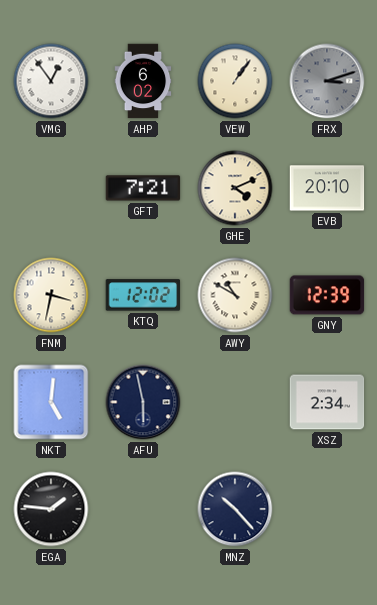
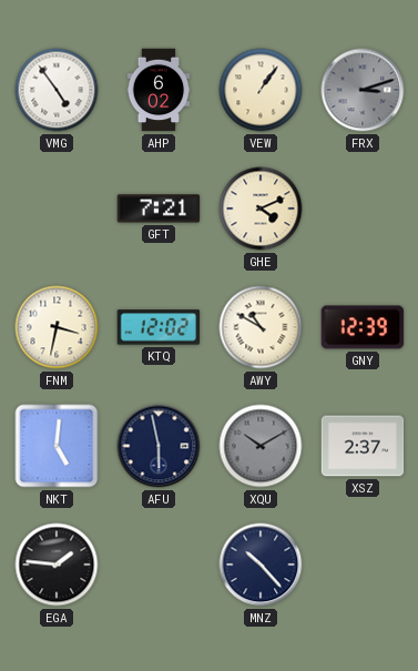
VMG: 12:54 -> 4:54 (57, 90)
EVB: 20:10 -> none (327, 188)
XQU: none -> 10:10 (261, 446)
XSZ: 2:34 -> 2:37 (363, 446)
